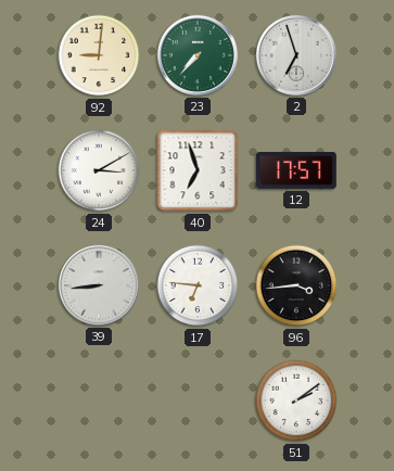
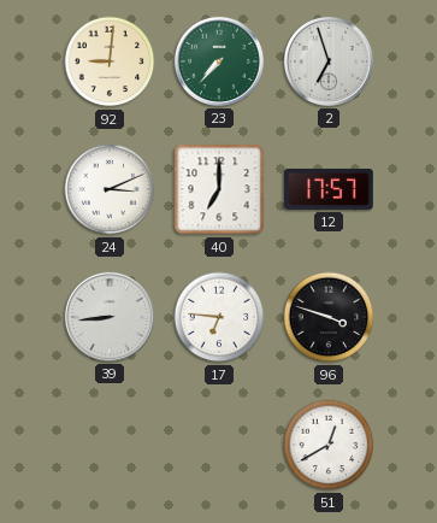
24: 3:10 -> 3:11 (110, 189)
40: 6:57 -> 7:00 (219, 189)
96: 3:44 -> 3:48 (329, 317)
51: 2:09 -> 12:40 (329, 445)
